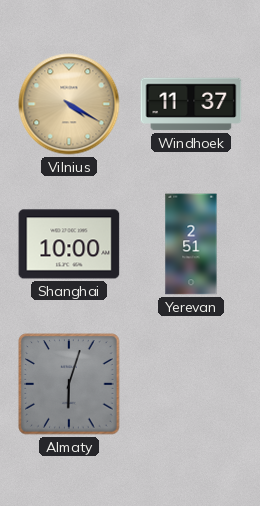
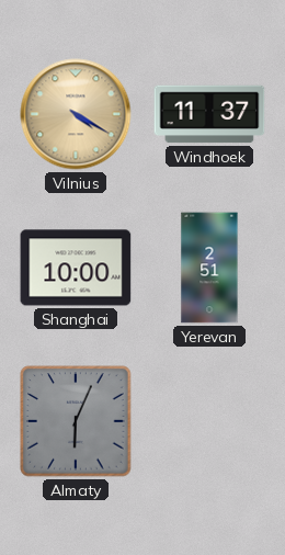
Almaty: 6:03 -> 6:04 (76, 421)
